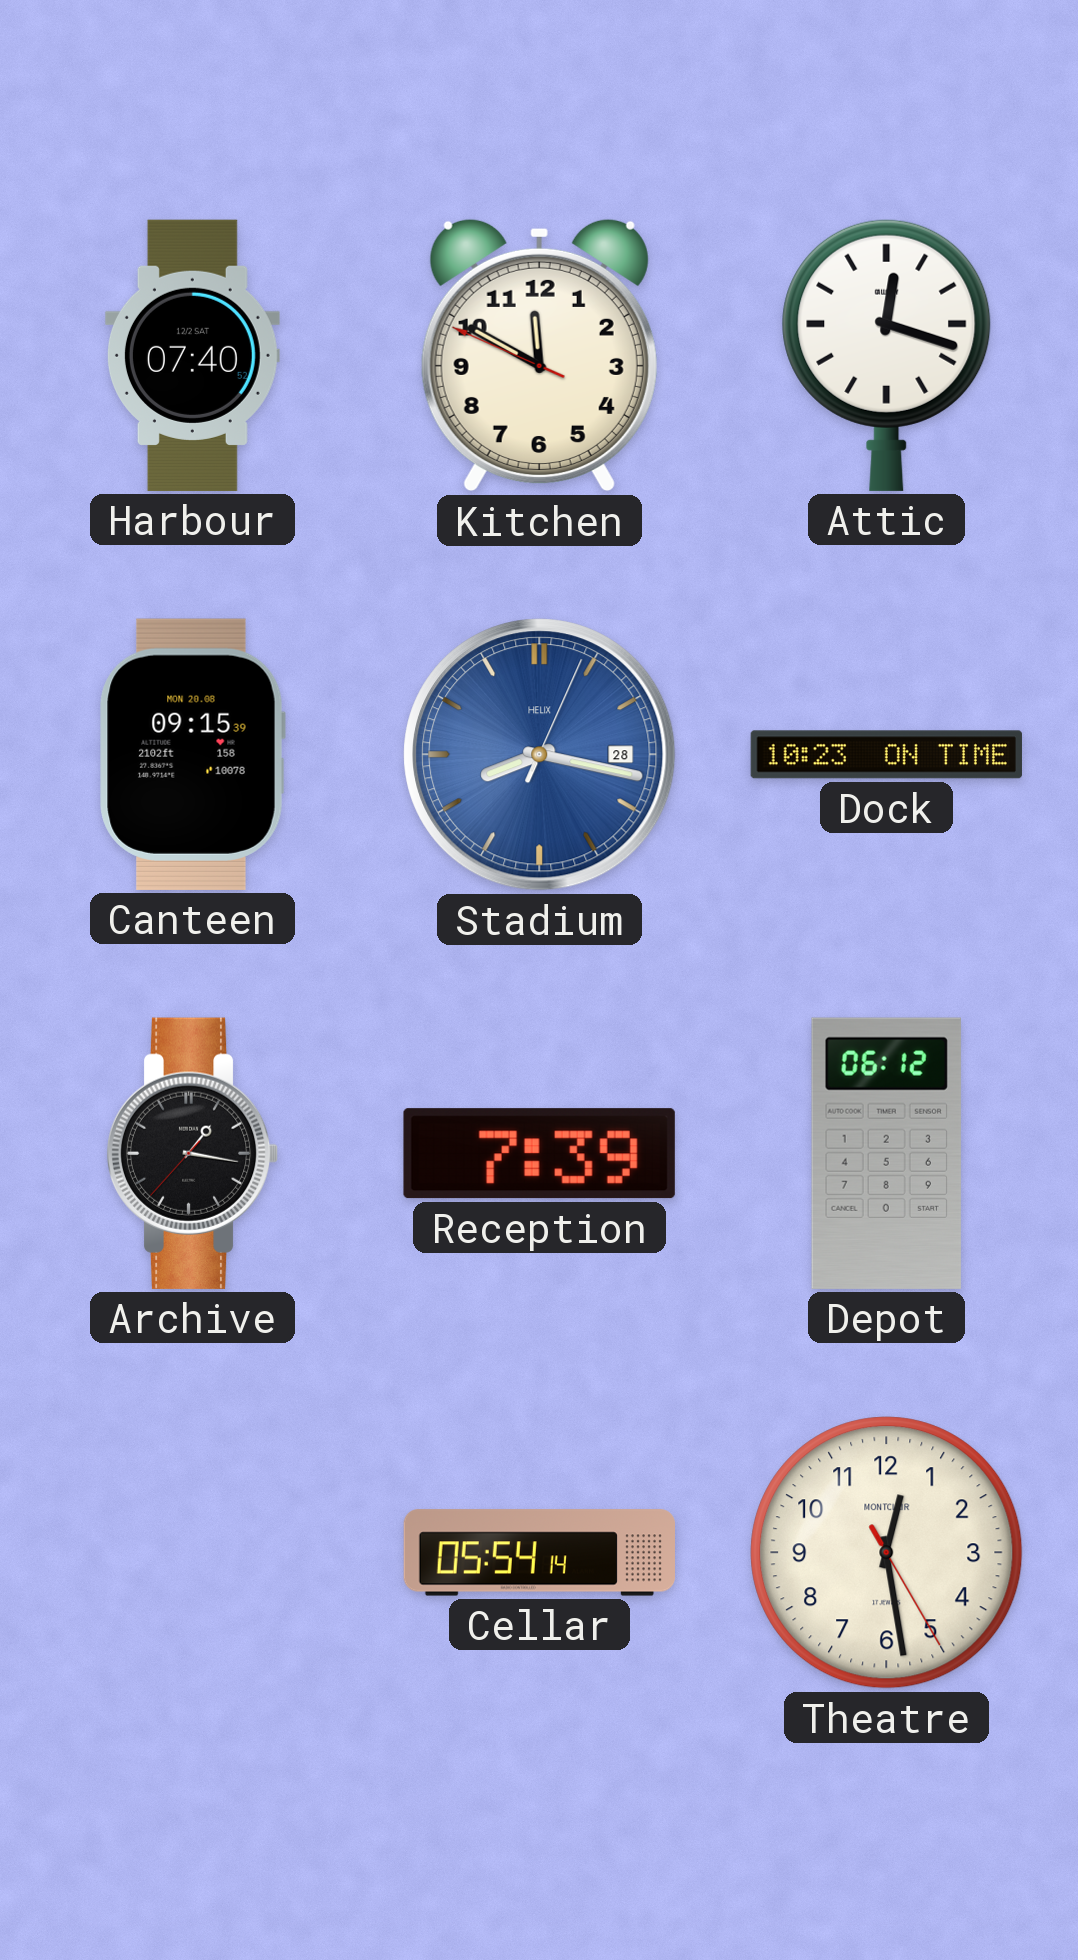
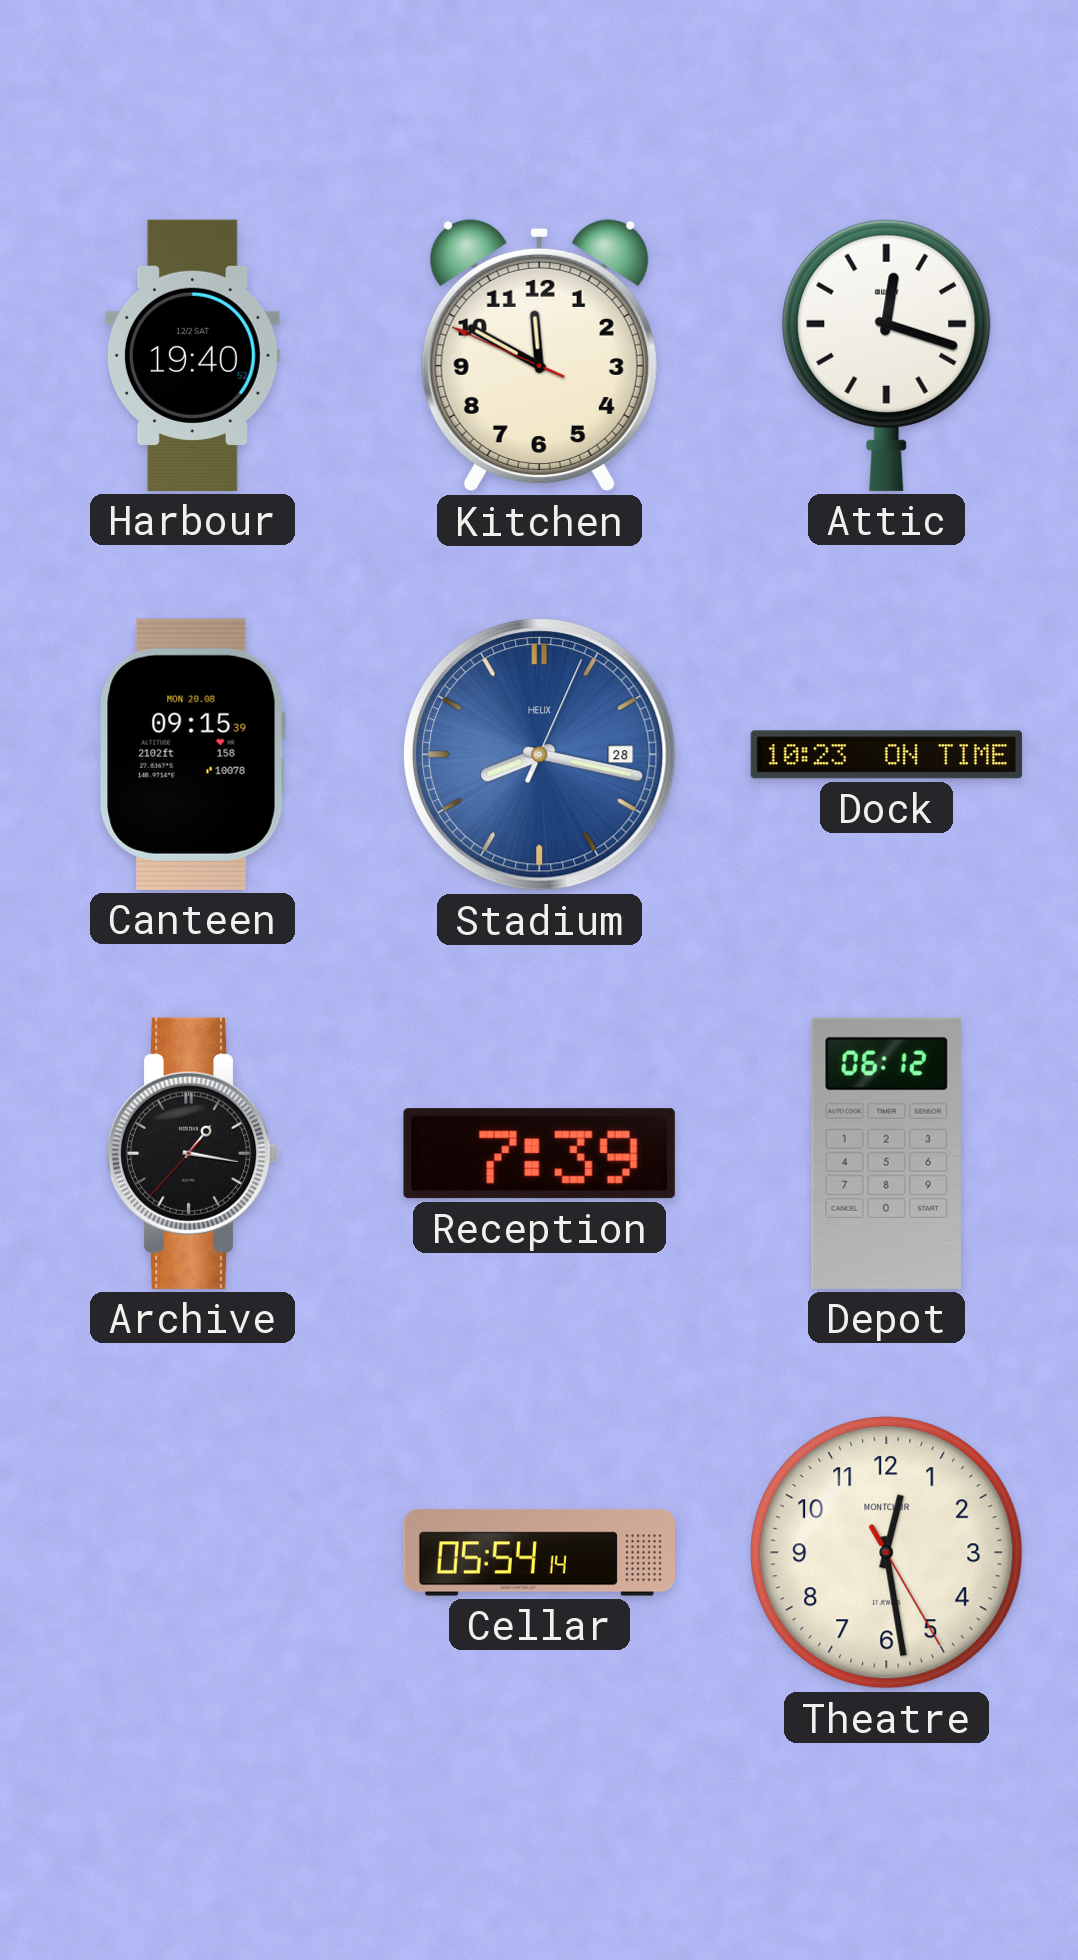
Harbour: 07:40 -> 19:40 (192, 355)
